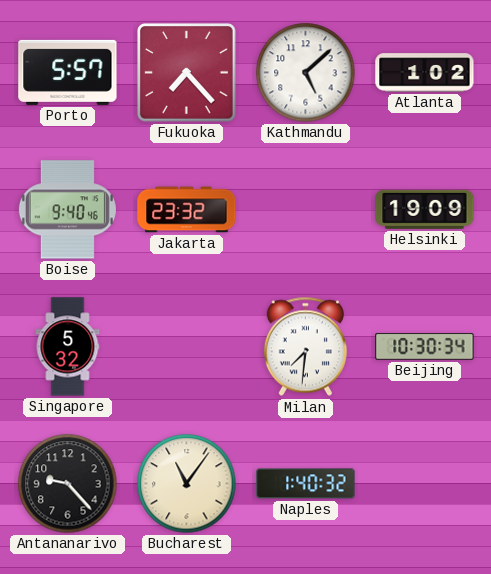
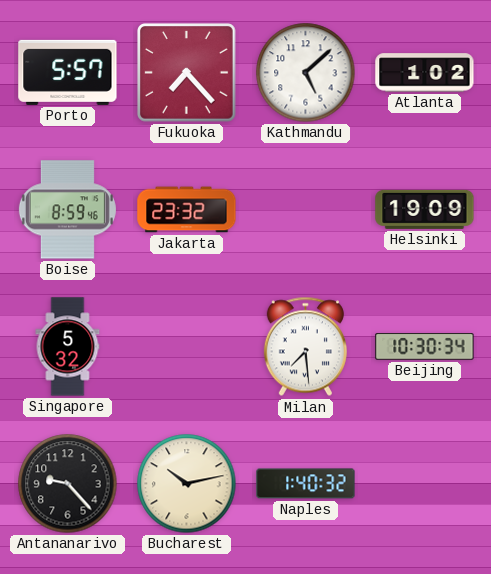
Boise: 9:40 -> 8:59 (67, 210)
Milan: 7:31 -> 7:29 (305, 347)
Bucharest: 11:06 -> 10:13 (187, 484)
